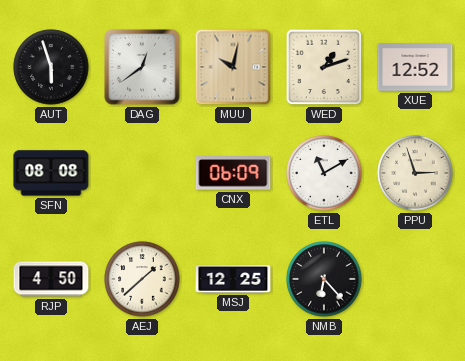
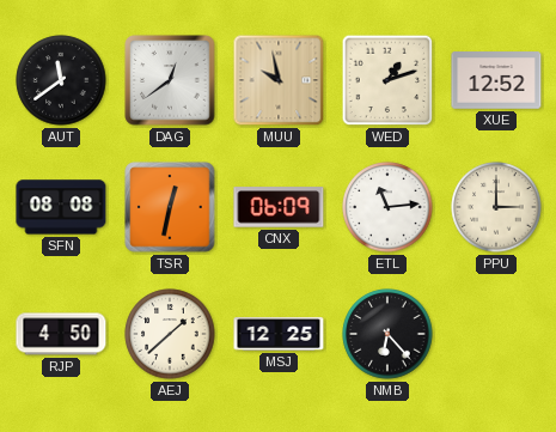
AUT: 5:57 -> 11:39 (61, 80)
MUU: 10:02 -> 9:58 (279, 80)
TSR: none -> 12:32 (170, 207)
ETL: 11:10 -> 11:14 (387, 207)
PPU: 2:57 -> 3:00 (496, 207)
